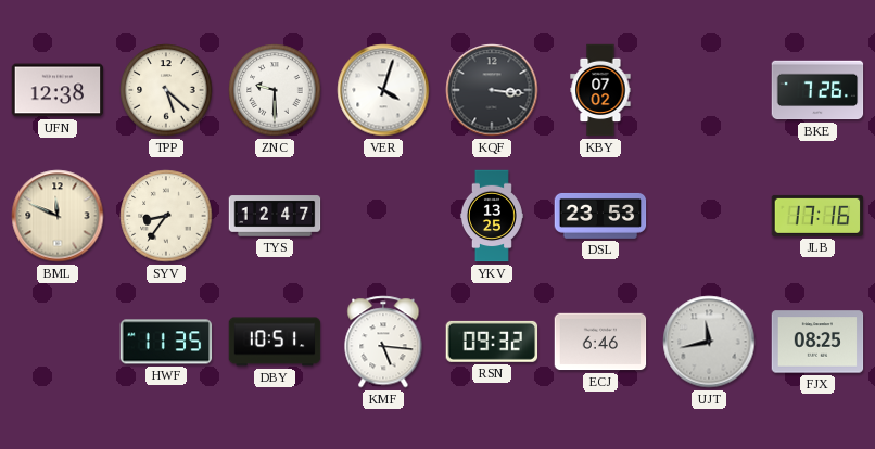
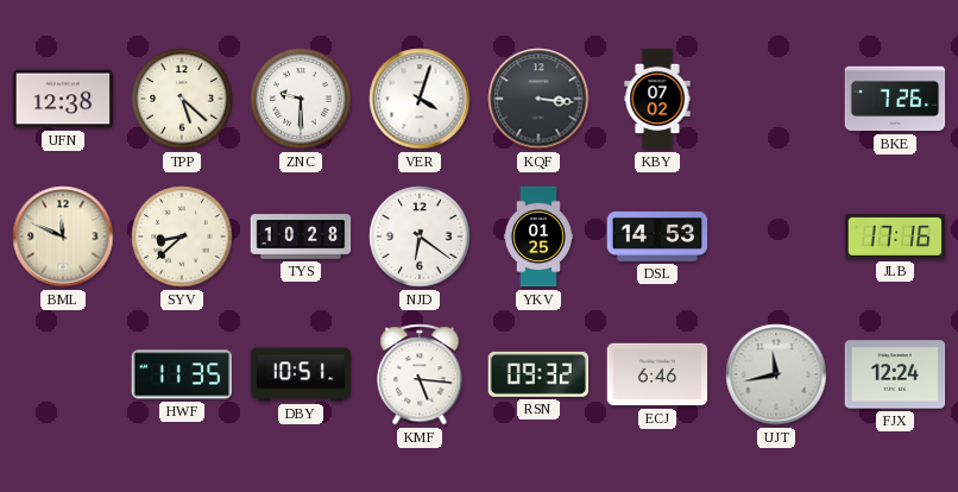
SYV: 8:36 -> 8:38 (182, 236)
TYS: 12:47 -> 10:28 (301, 236)
NJD: none -> 6:21 (420, 236)
YKV: 13:25 -> 01:25 (538, 236)
DSL: 23:53 -> 14:53 (657, 236)
FJX: 08:25 -> 12:24 (895, 374)
